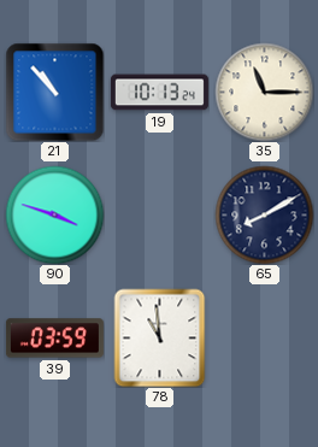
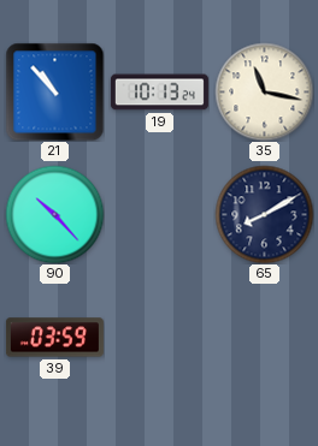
35: 11:15 -> 11:17 (264, 91)
90: 3:48 -> 10:23 (54, 214)
78: 10:59 -> none (160, 337)
